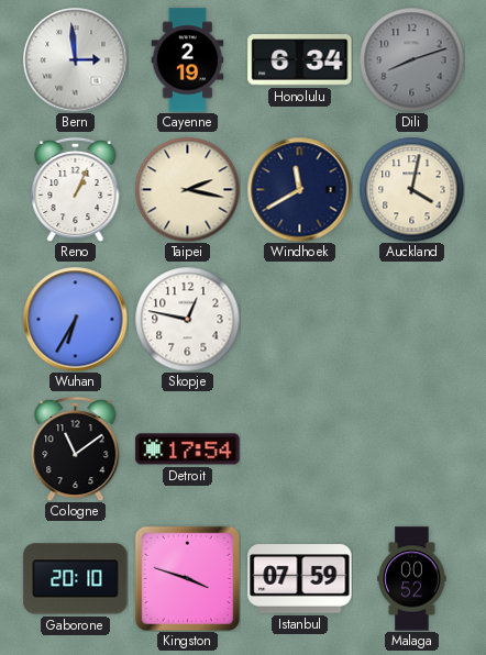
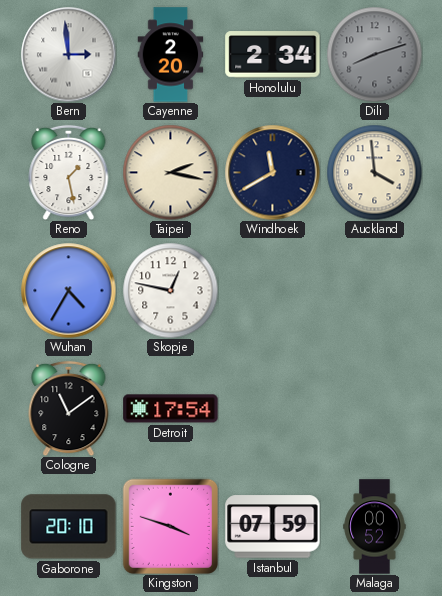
Cayenne: 2:19 -> 2:20 (171, 55)
Honolulu: 6:34 -> 2:34 (273, 55)
Reno: 1:04 -> 1:28 (69, 172)
Auckland: 4:02 -> 3:59 (374, 172)
Wuhan: 6:35 -> 4:35 (68, 290)
